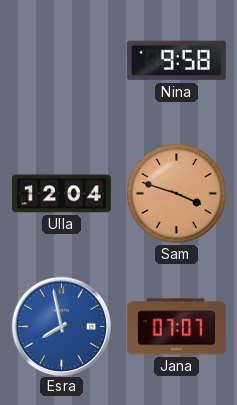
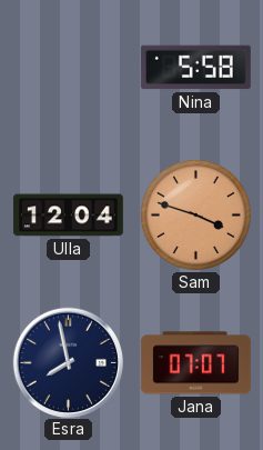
Nina: 9:58 -> 5:58 (195, 68)
Esra dial: blue -> navy (68, 362)
